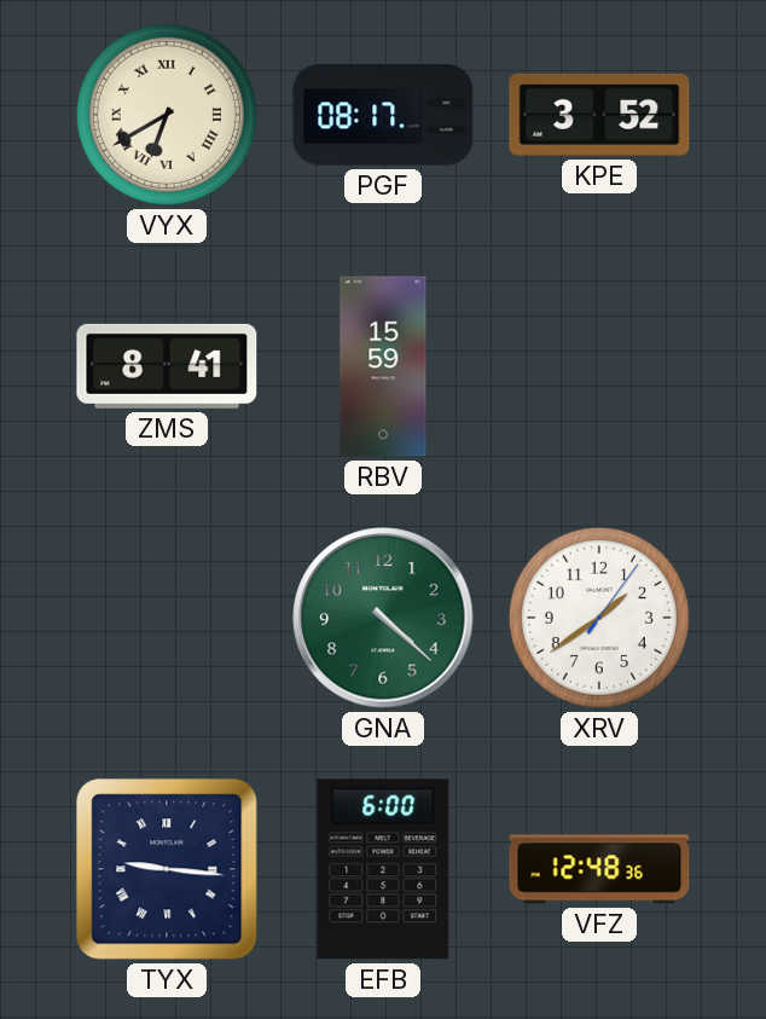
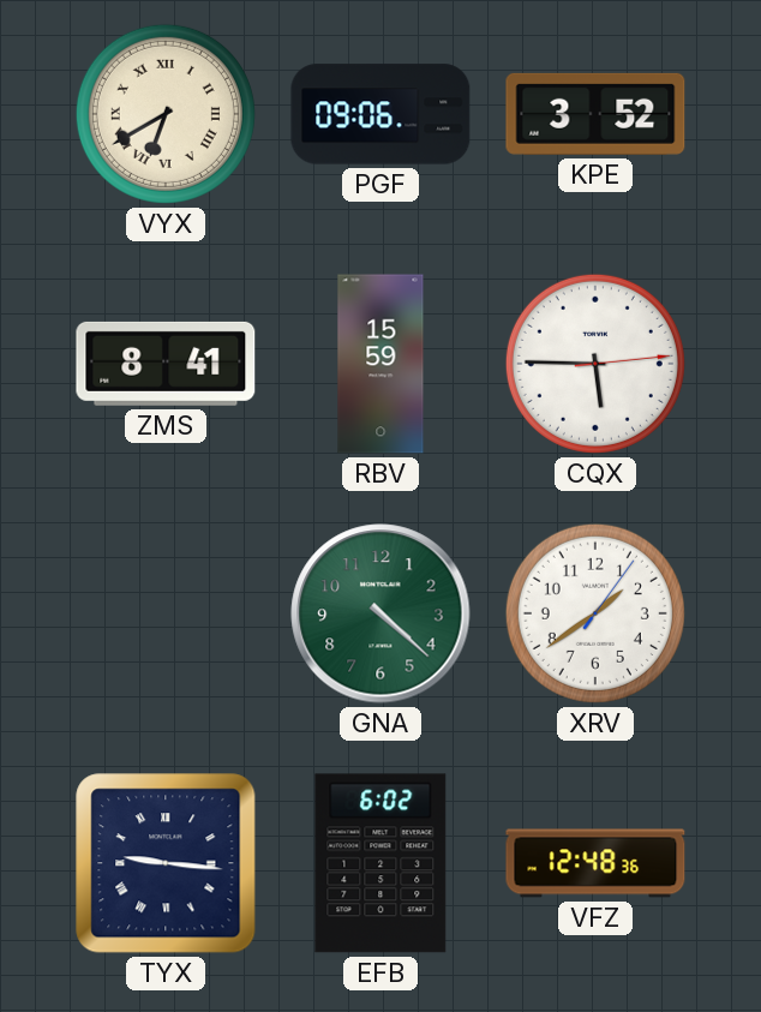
PGF: 08:17 -> 09:06 (380, 114)
CQX: none -> 5:45 (595, 364)
EFB: 6:00 -> 6:02 (380, 863)
